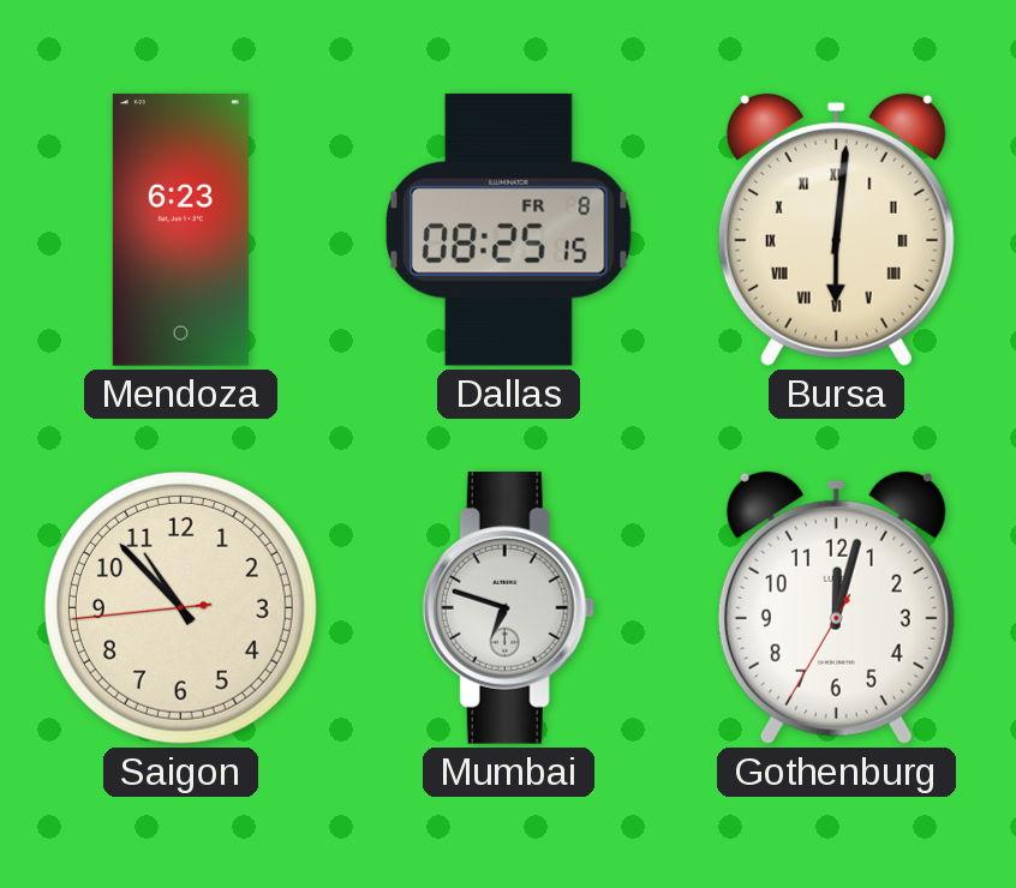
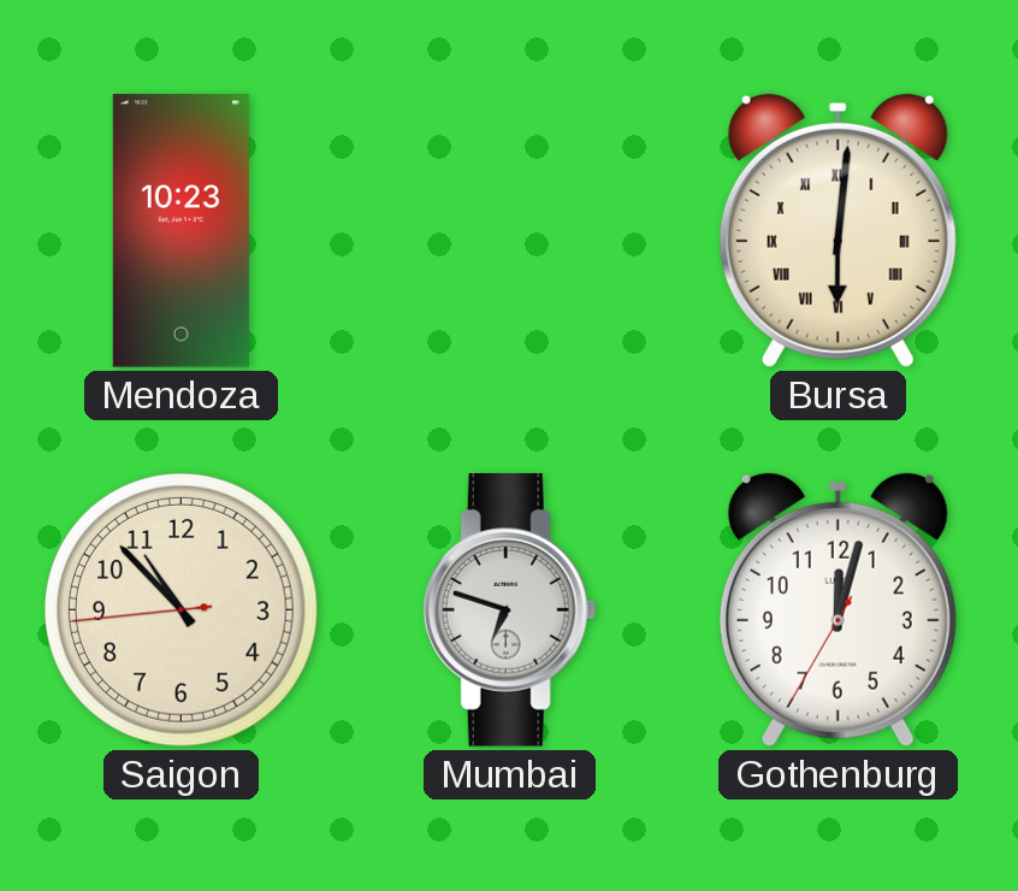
Mendoza: 6:23 -> 10:23 (180, 231)
Dallas: 08:25 -> none (508, 229)
